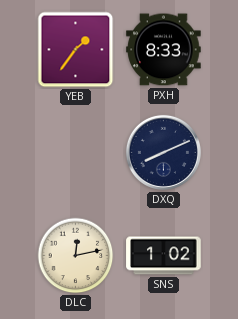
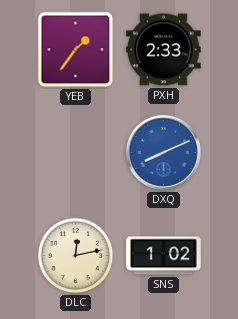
PXH: 8:33 -> 2:33 (164, 50)
DXQ dial: navy -> blue (163, 152)
